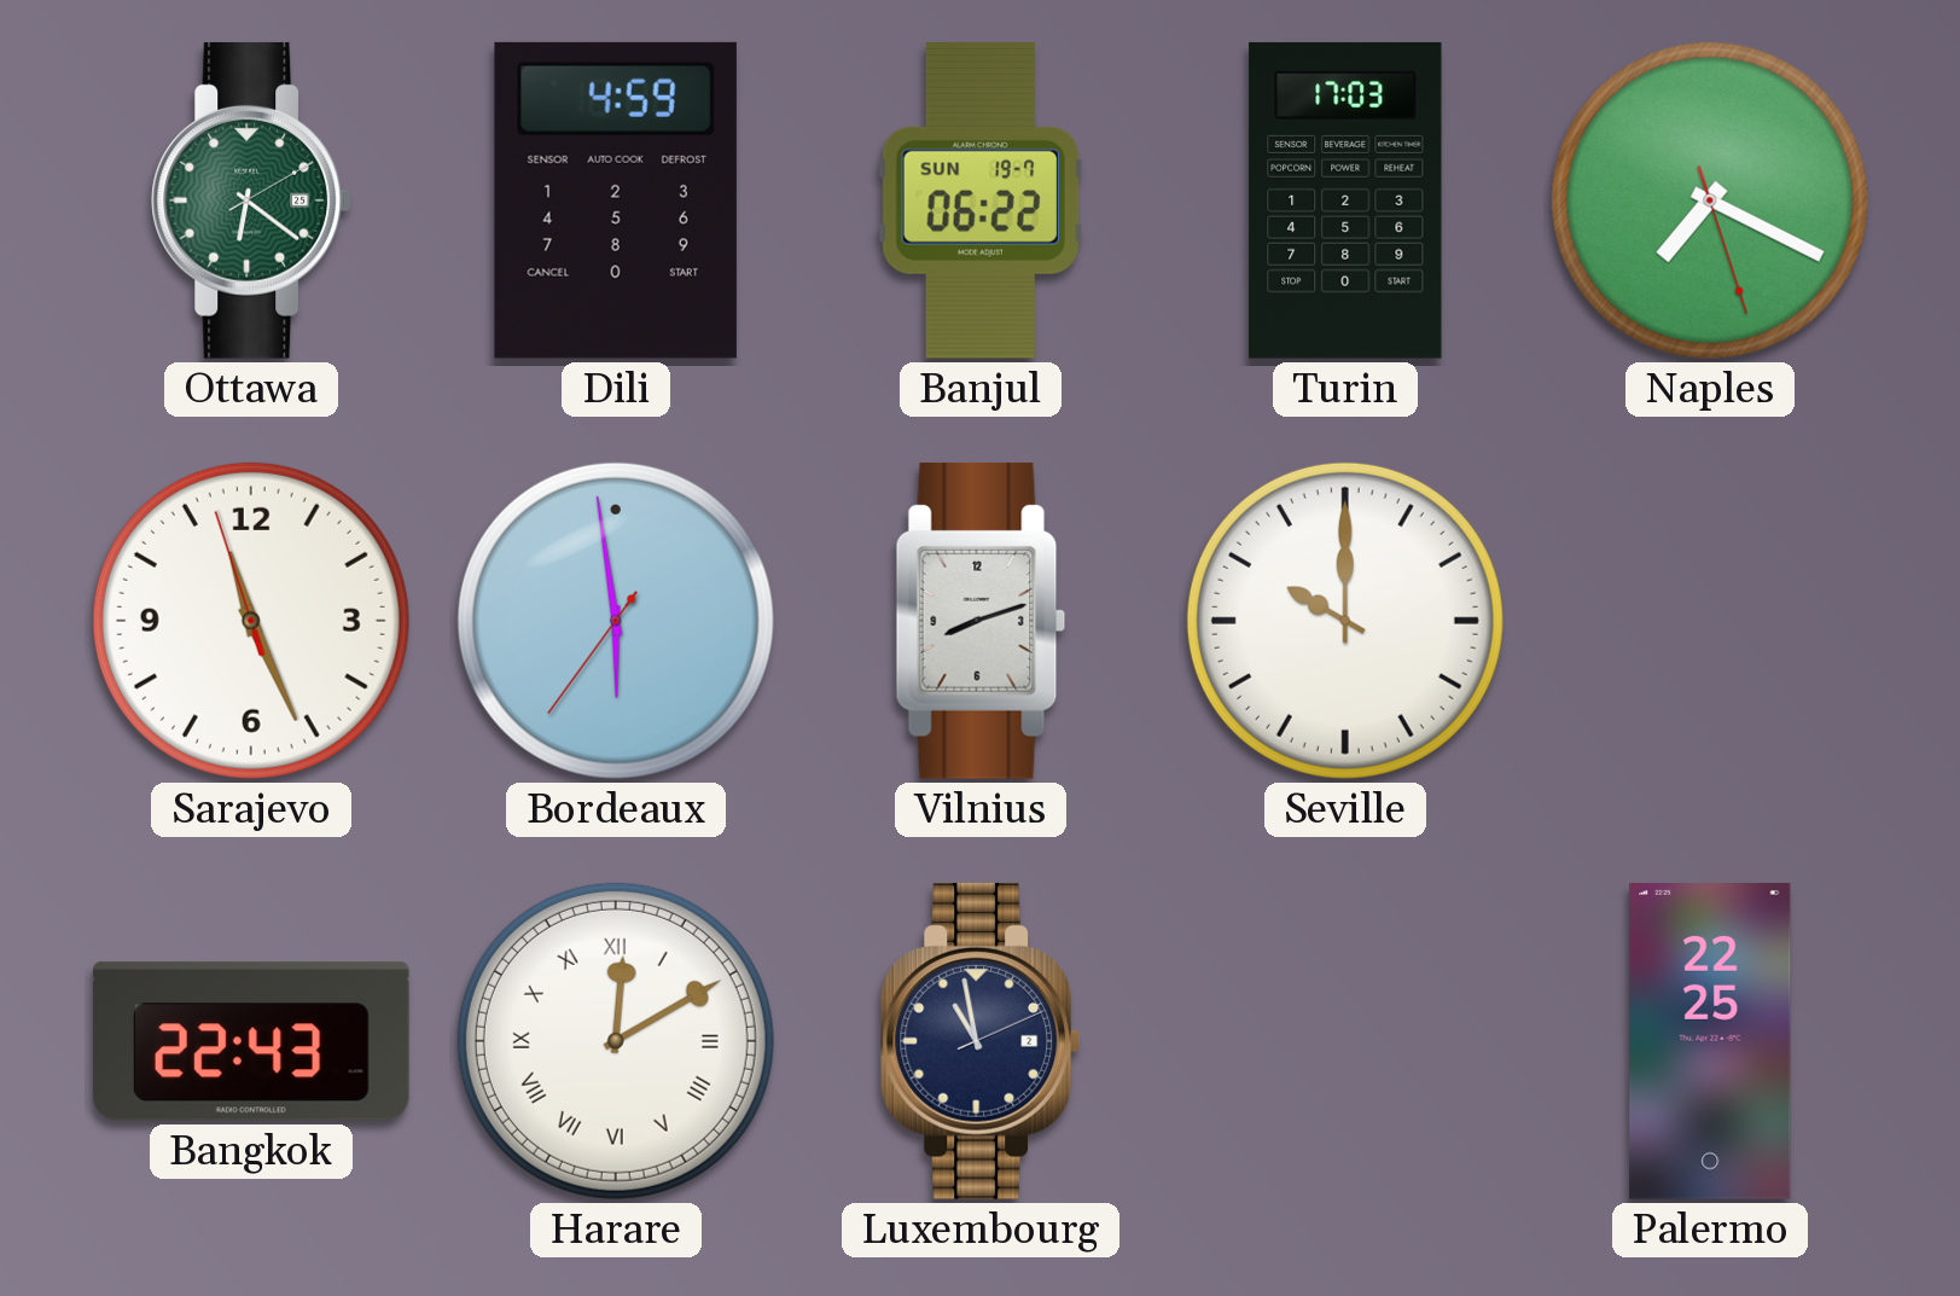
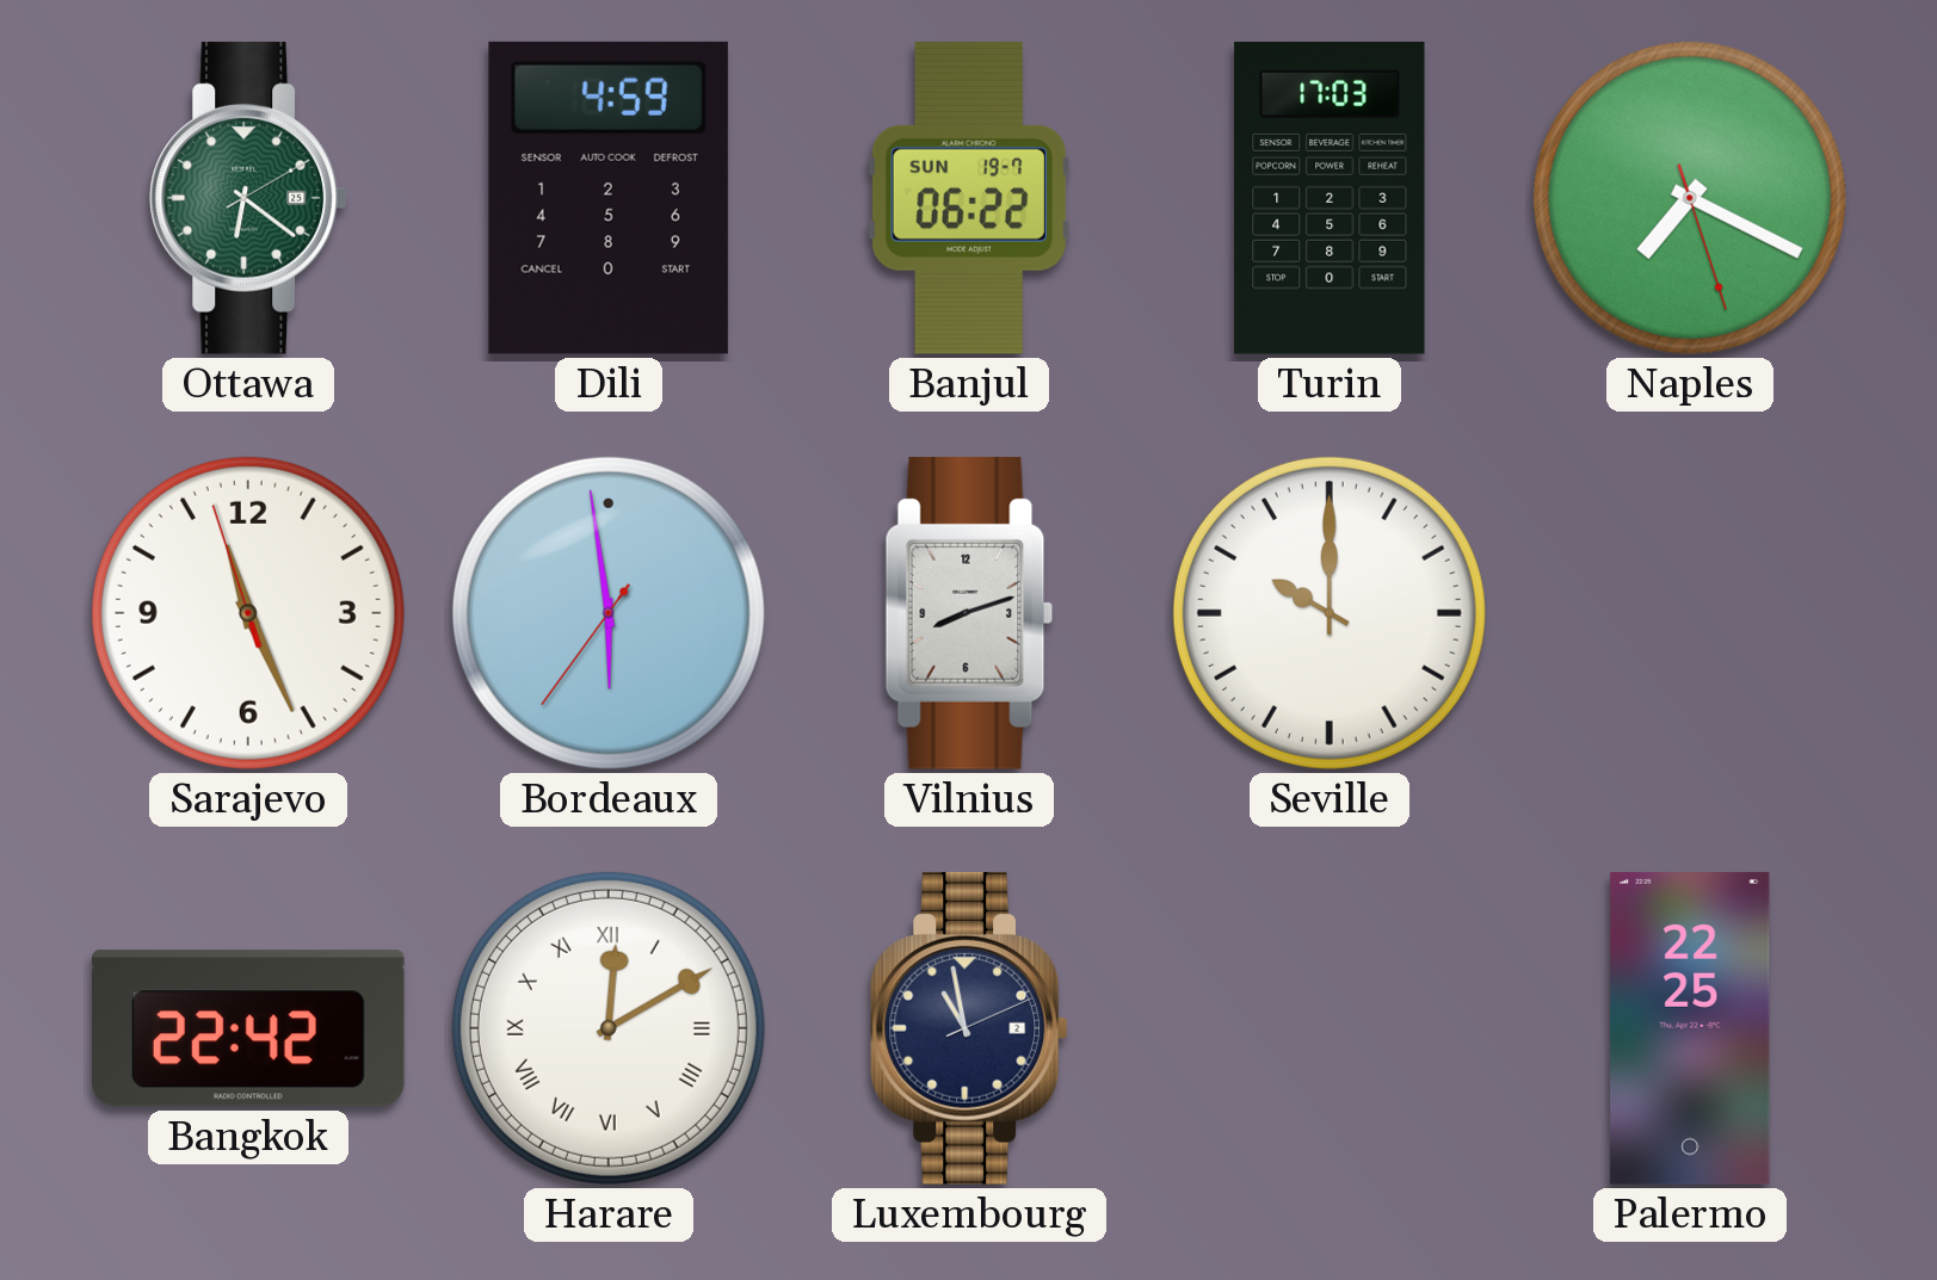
Bangkok: 22:43 -> 22:42 (248, 1028)
